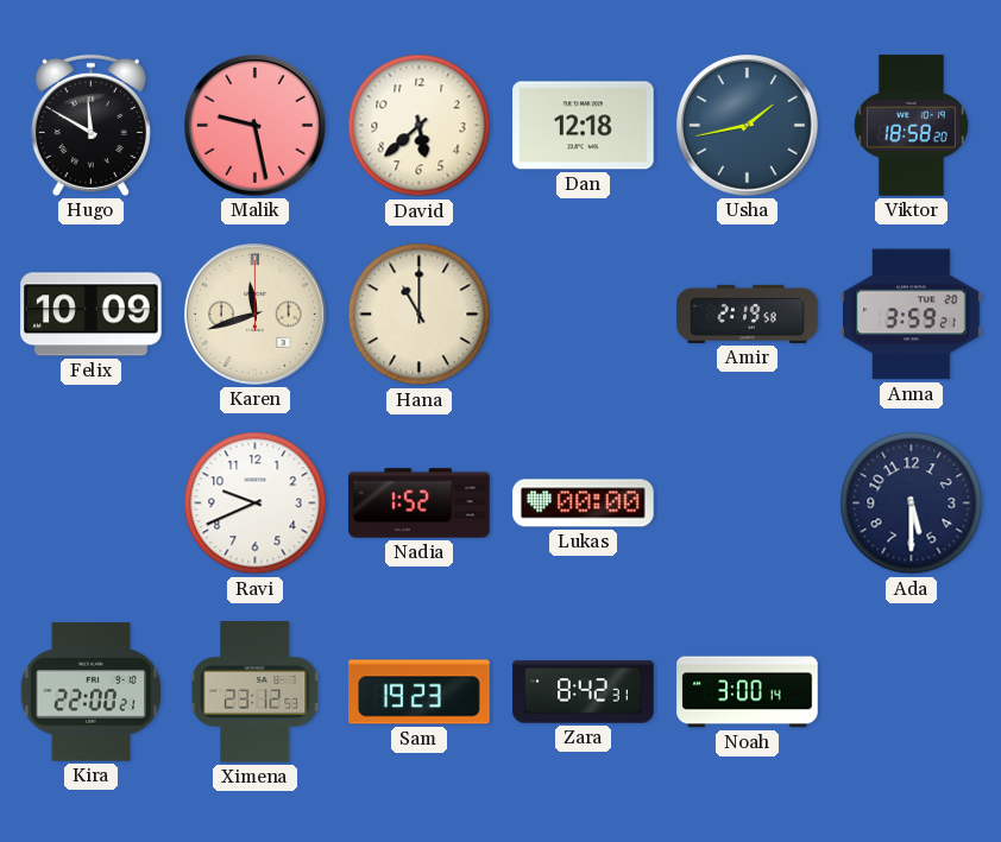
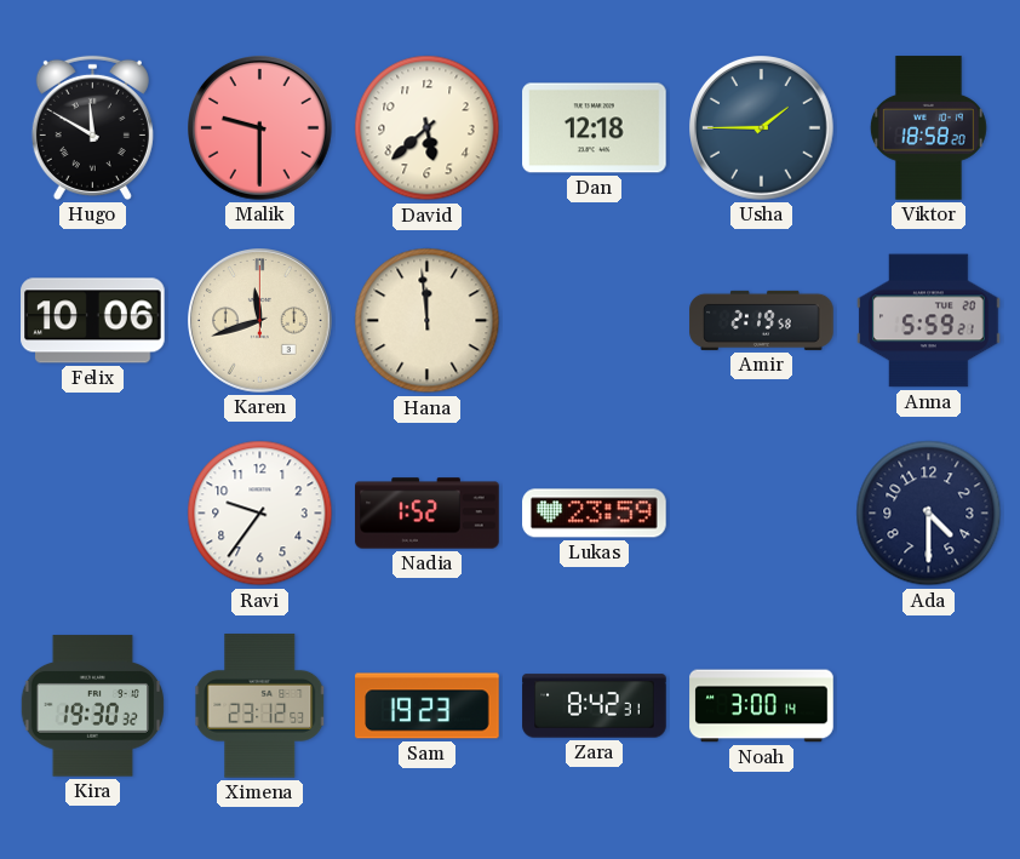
Malik: 9:28 -> 9:30 (260, 128)
Usha: 1:43 -> 1:45 (762, 128)
Felix: 10:09 -> 10:06 (93, 321)
Hana: 11:00 -> 11:59 (428, 321)
Anna: 3:59 -> 5:59 (929, 321)
Ravi: 9:41 -> 9:36 (260, 514)
Lukas: 00:00 -> 23:59 (595, 514)
Ada: 5:30 -> 4:30 (929, 514)
Kira: 22:00 -> 19:30 (92, 706)
